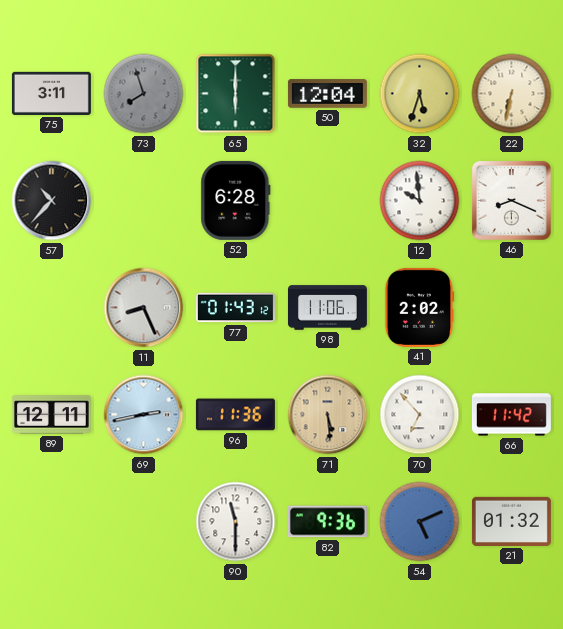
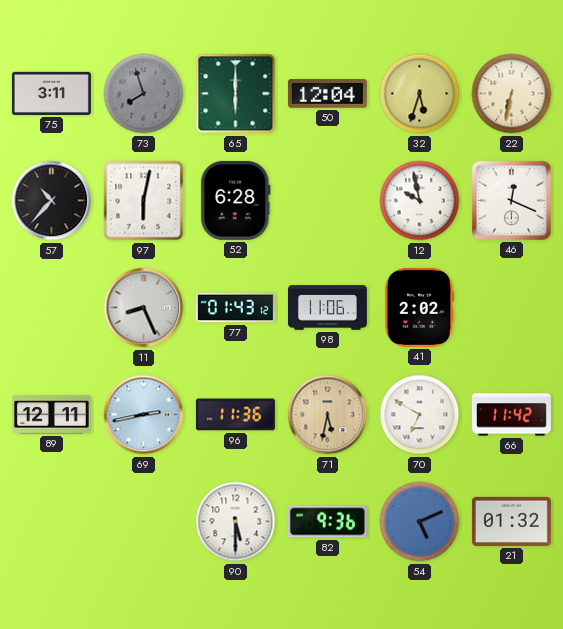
97: none -> 6:02 (144, 201)
12: 9:59 -> 9:58 (420, 201)
46: 8:19 -> 12:19 (511, 200)
71: 5:29 -> 5:32 (328, 415)
70: 6:53 -> 6:50 (420, 415)
90: 11:30 -> 5:30 (236, 522)
